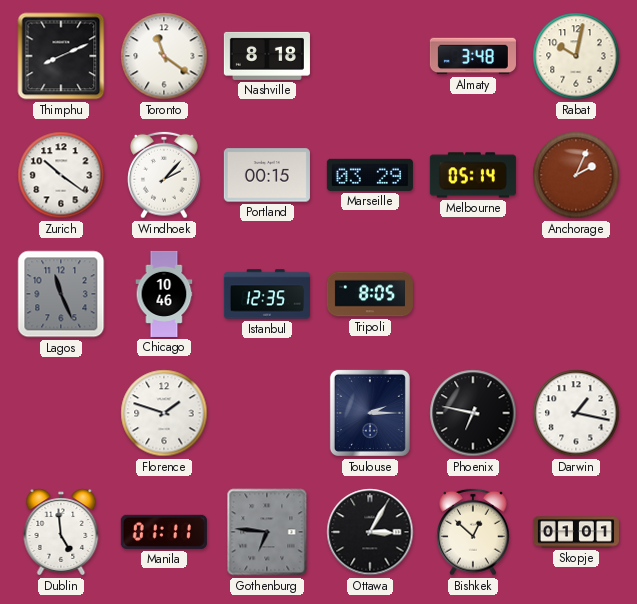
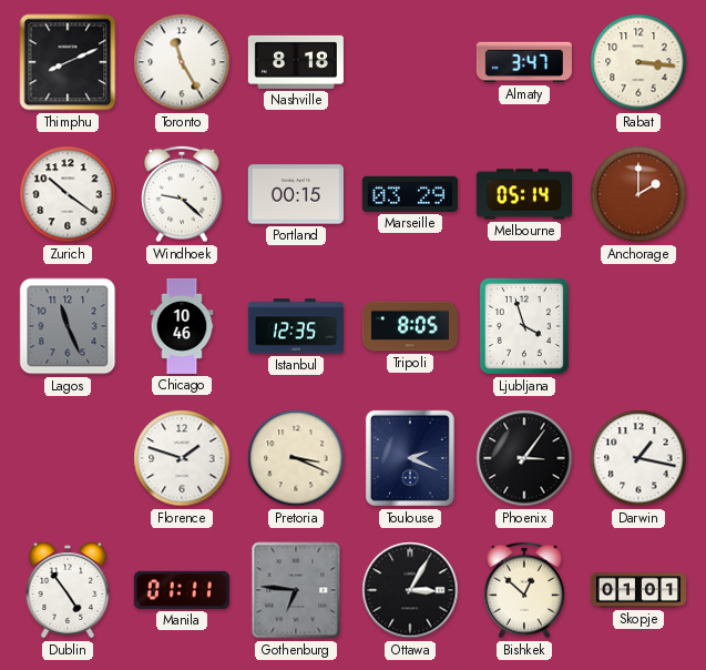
Toronto: 11:21 -> 11:25 (182, 62)
Almaty: 3:48 -> 3:47 (524, 62)
Rabat: 10:02 -> 3:16 (638, 62)
Windhoek: 2:07 -> 9:22 (182, 194)
Anchorage: 2:04 -> 2:00 (638, 194)
Ljubljana: none -> 3:57 (524, 326)
Pretoria: none -> 3:19 (296, 458)
Toulouse: 2:15 -> 2:19 (410, 458)
Phoenix: 6:47 -> 3:06 (524, 458)
Dublin: 4:59 -> 4:54 (68, 590)
